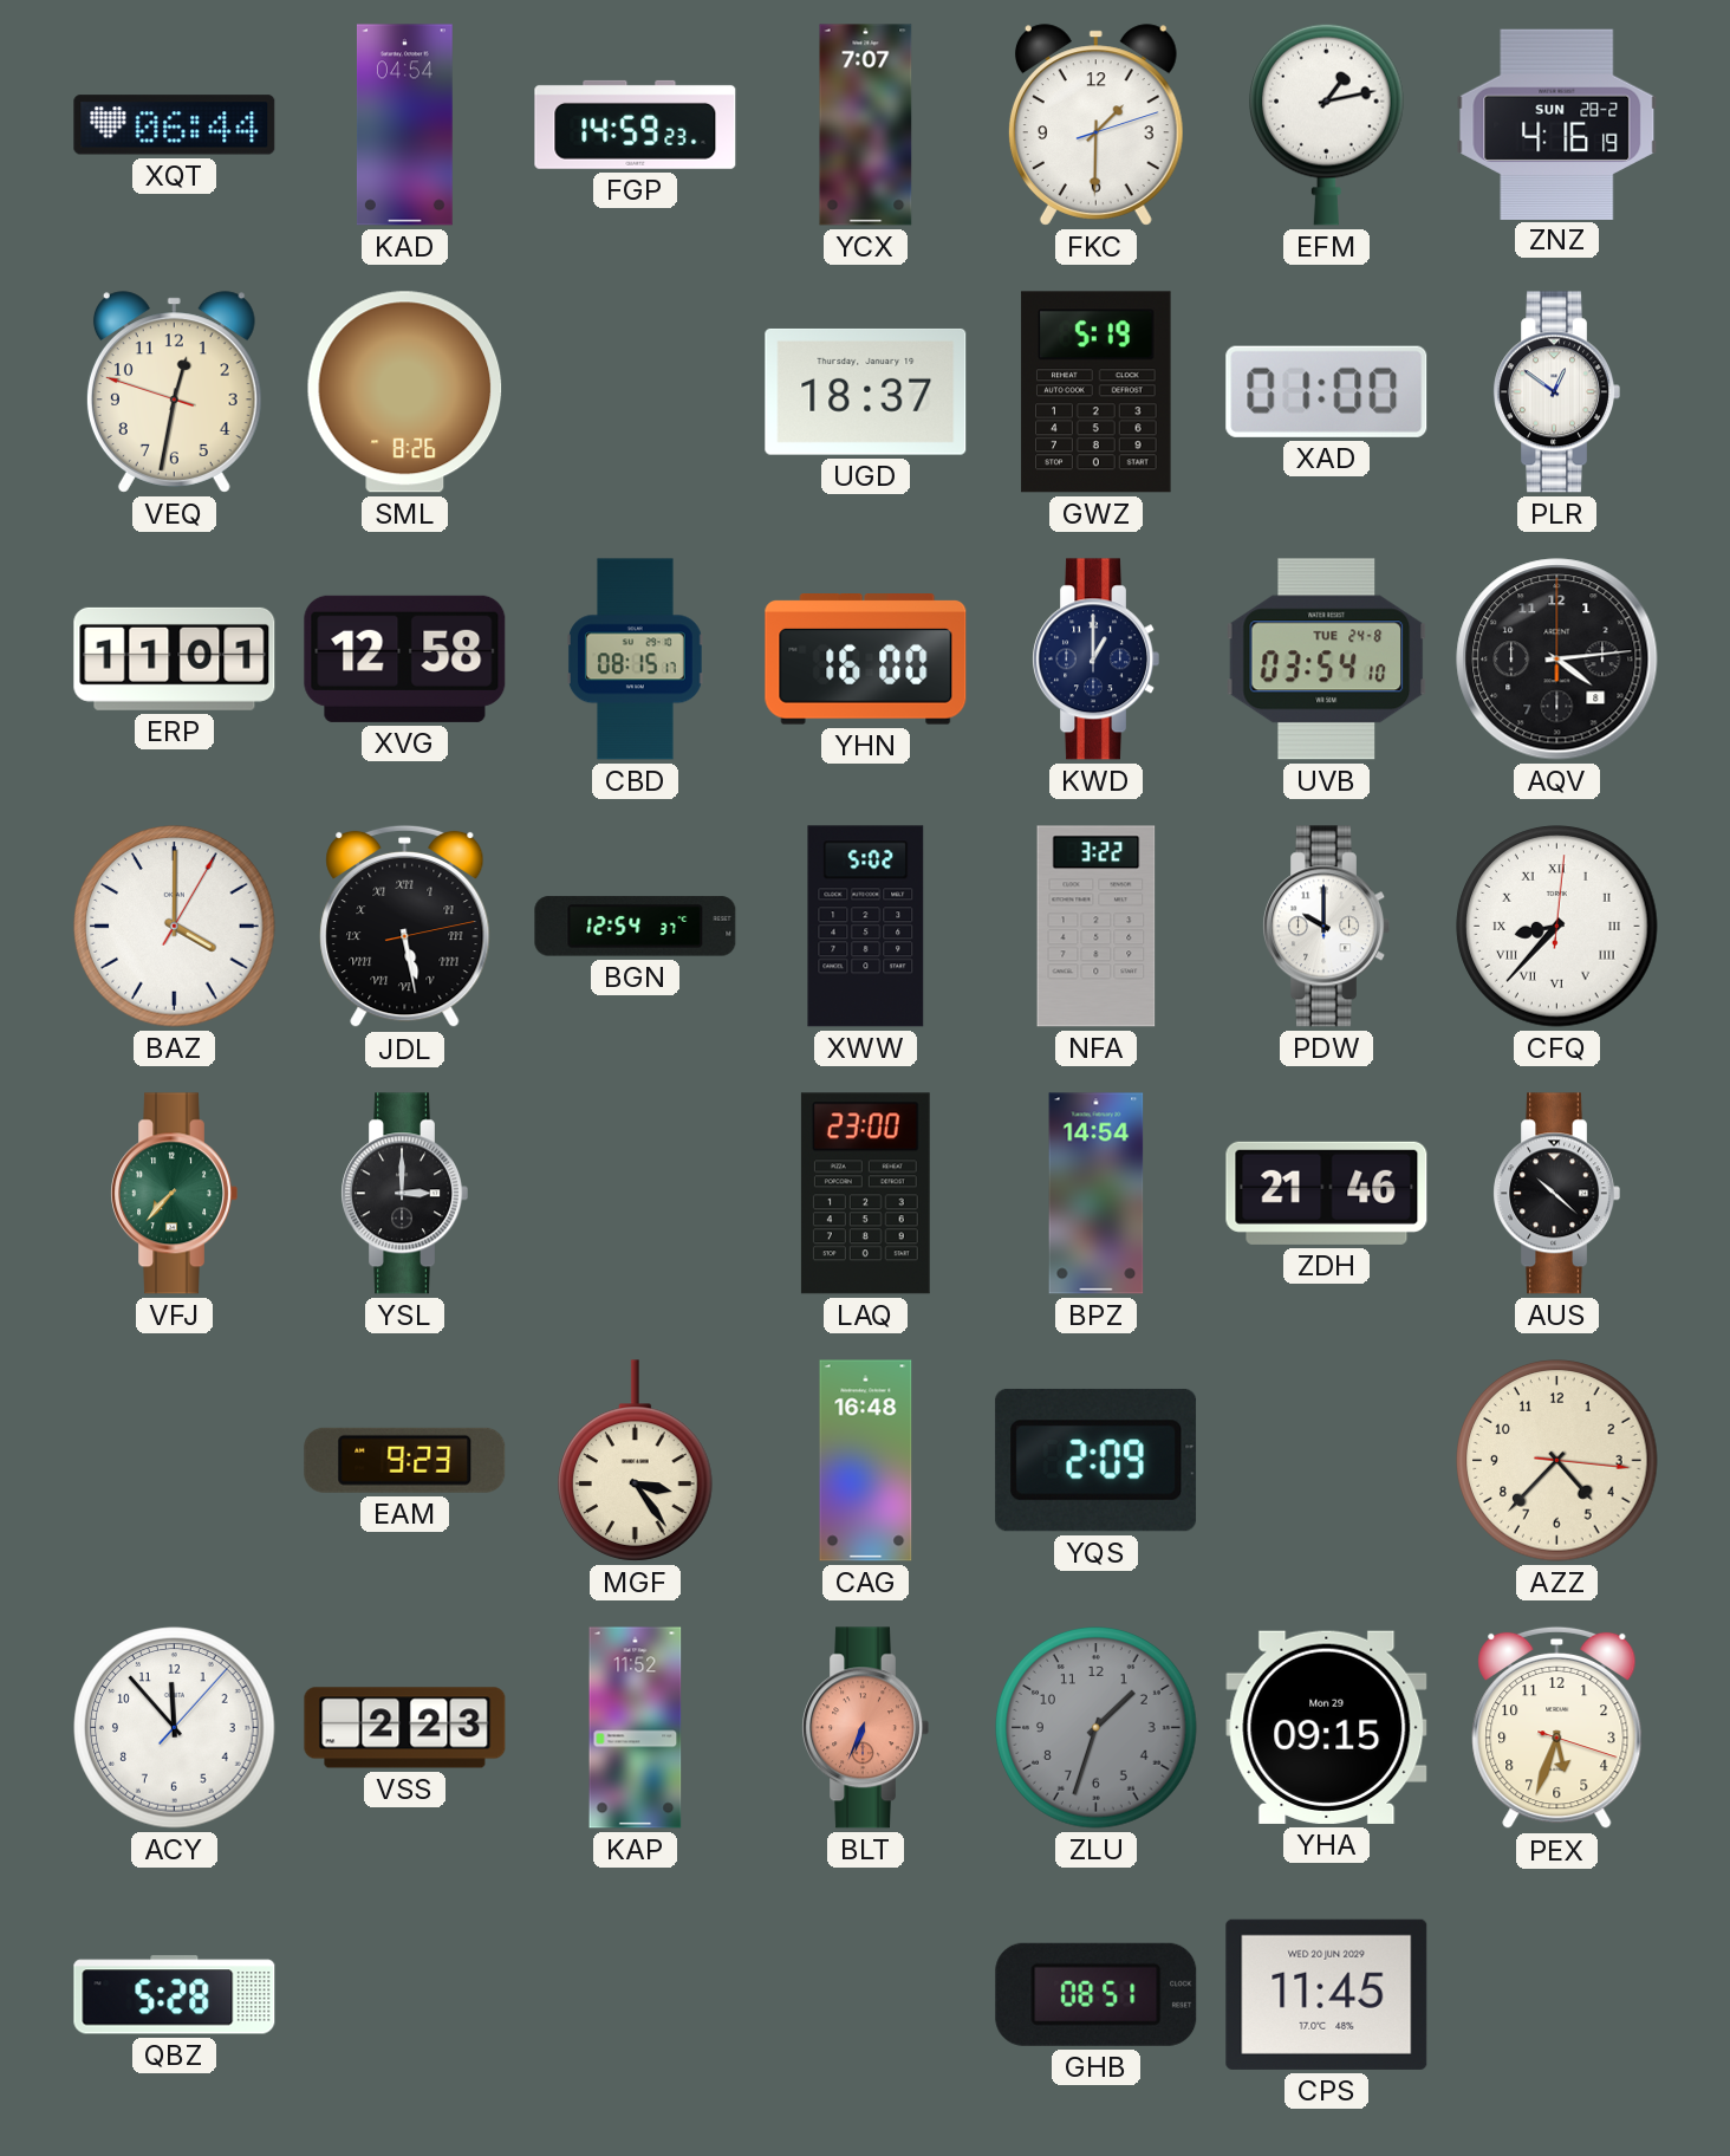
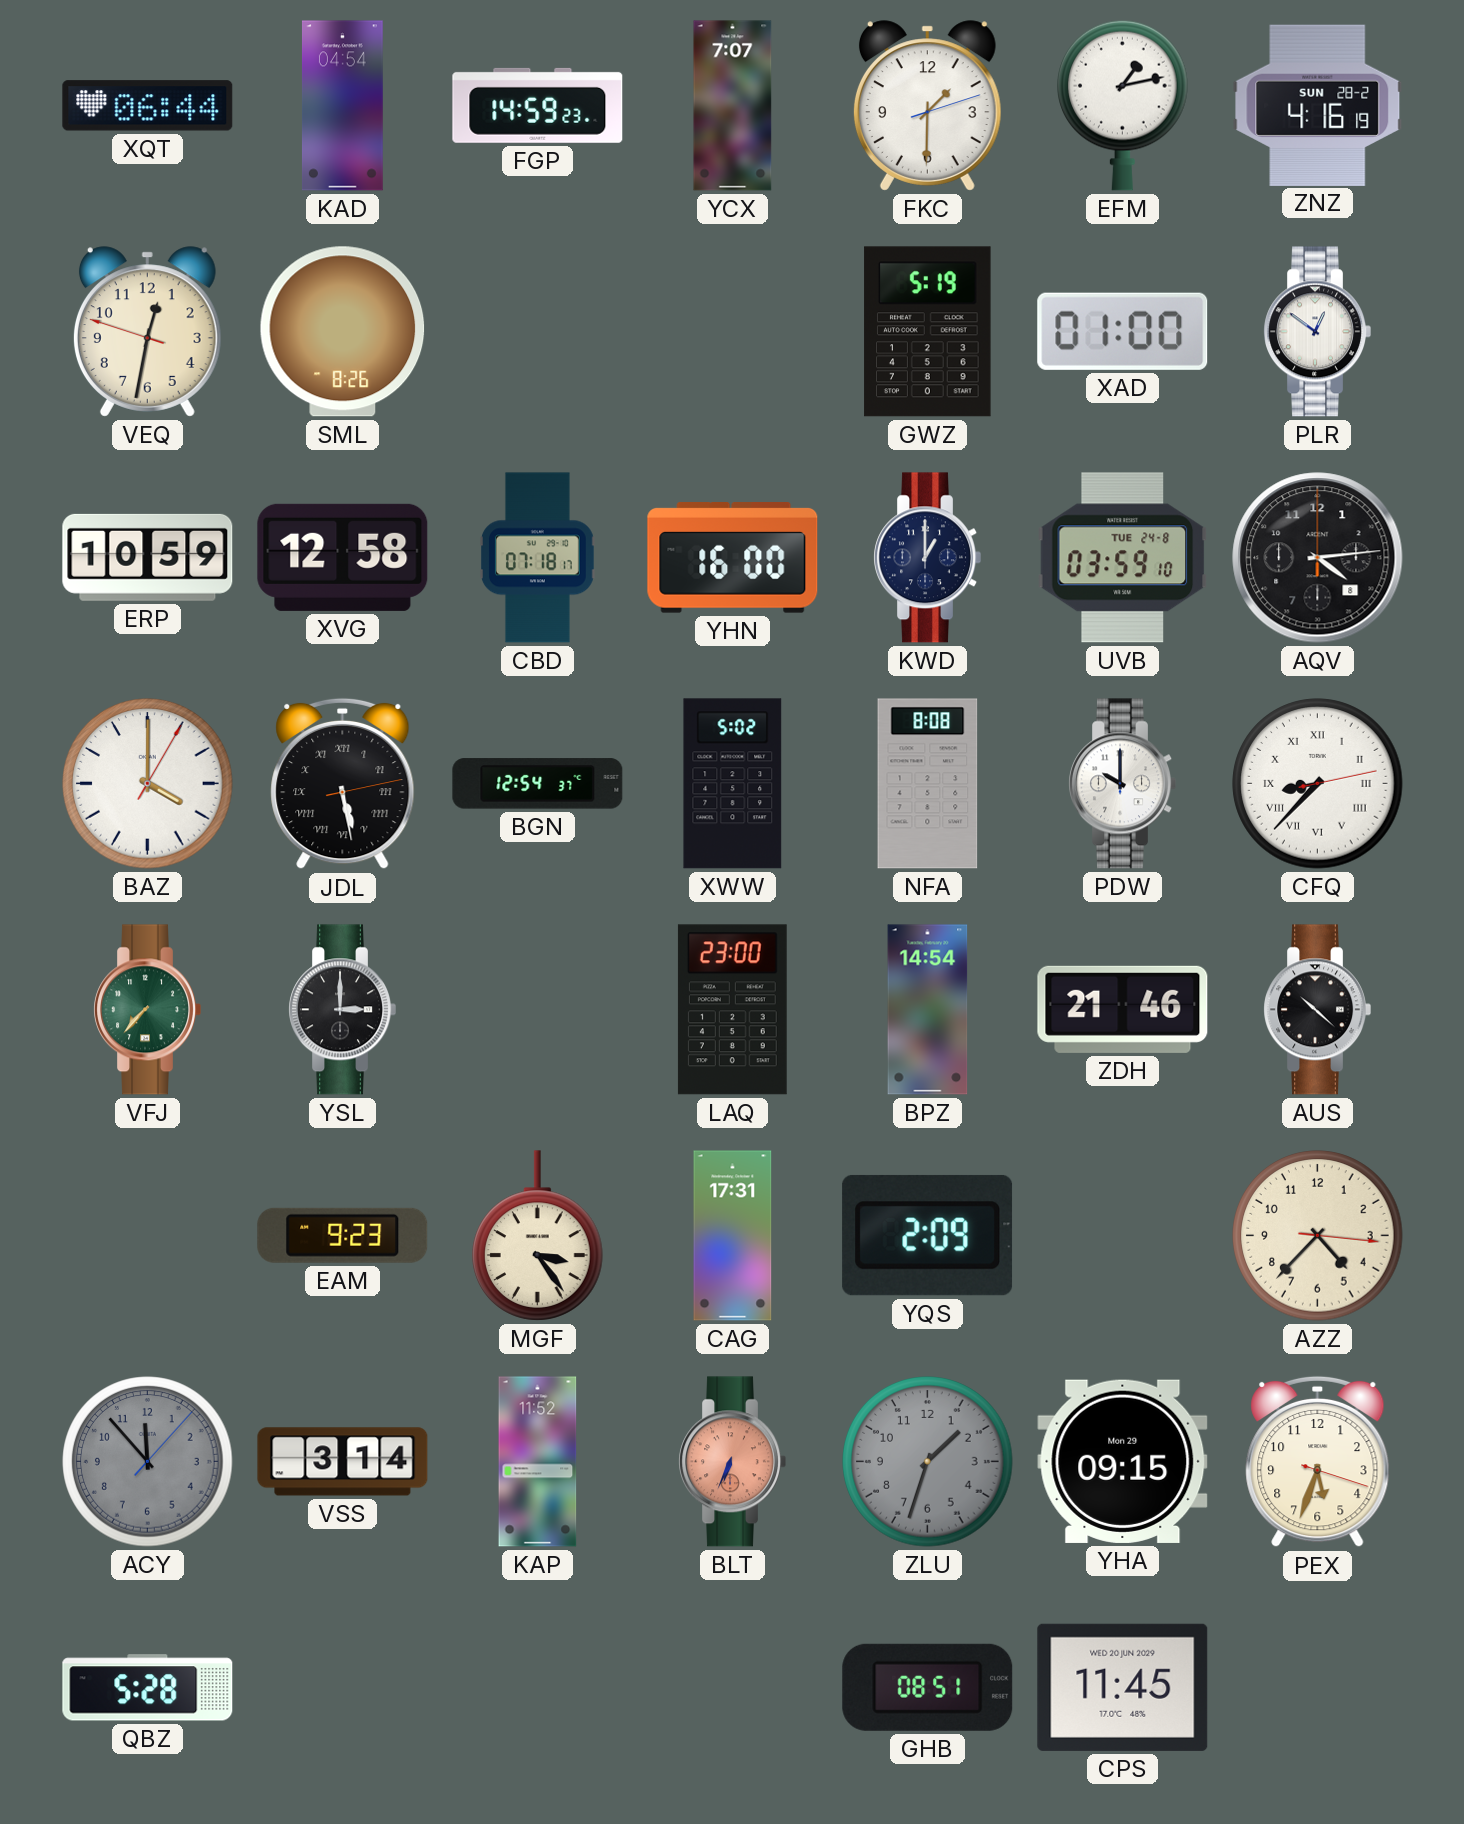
UGD: 18:37 -> none (866, 391)
ERP: 11:01 -> 10:59 (148, 557)
CBD: 08:15 -> 07:18 (537, 558)
UVB: 03:54 -> 03:59 (1123, 558)
NFA: 3:22 -> 8:08 (928, 784)
CFQ: 8:37:01 -> 8:37:13 (1318, 784)
CAG: 16:48 -> 17:31 (733, 1236)
ACY dial: white -> grey (148, 1462)
VSS: 2:23 -> 3:14 (343, 1462)
